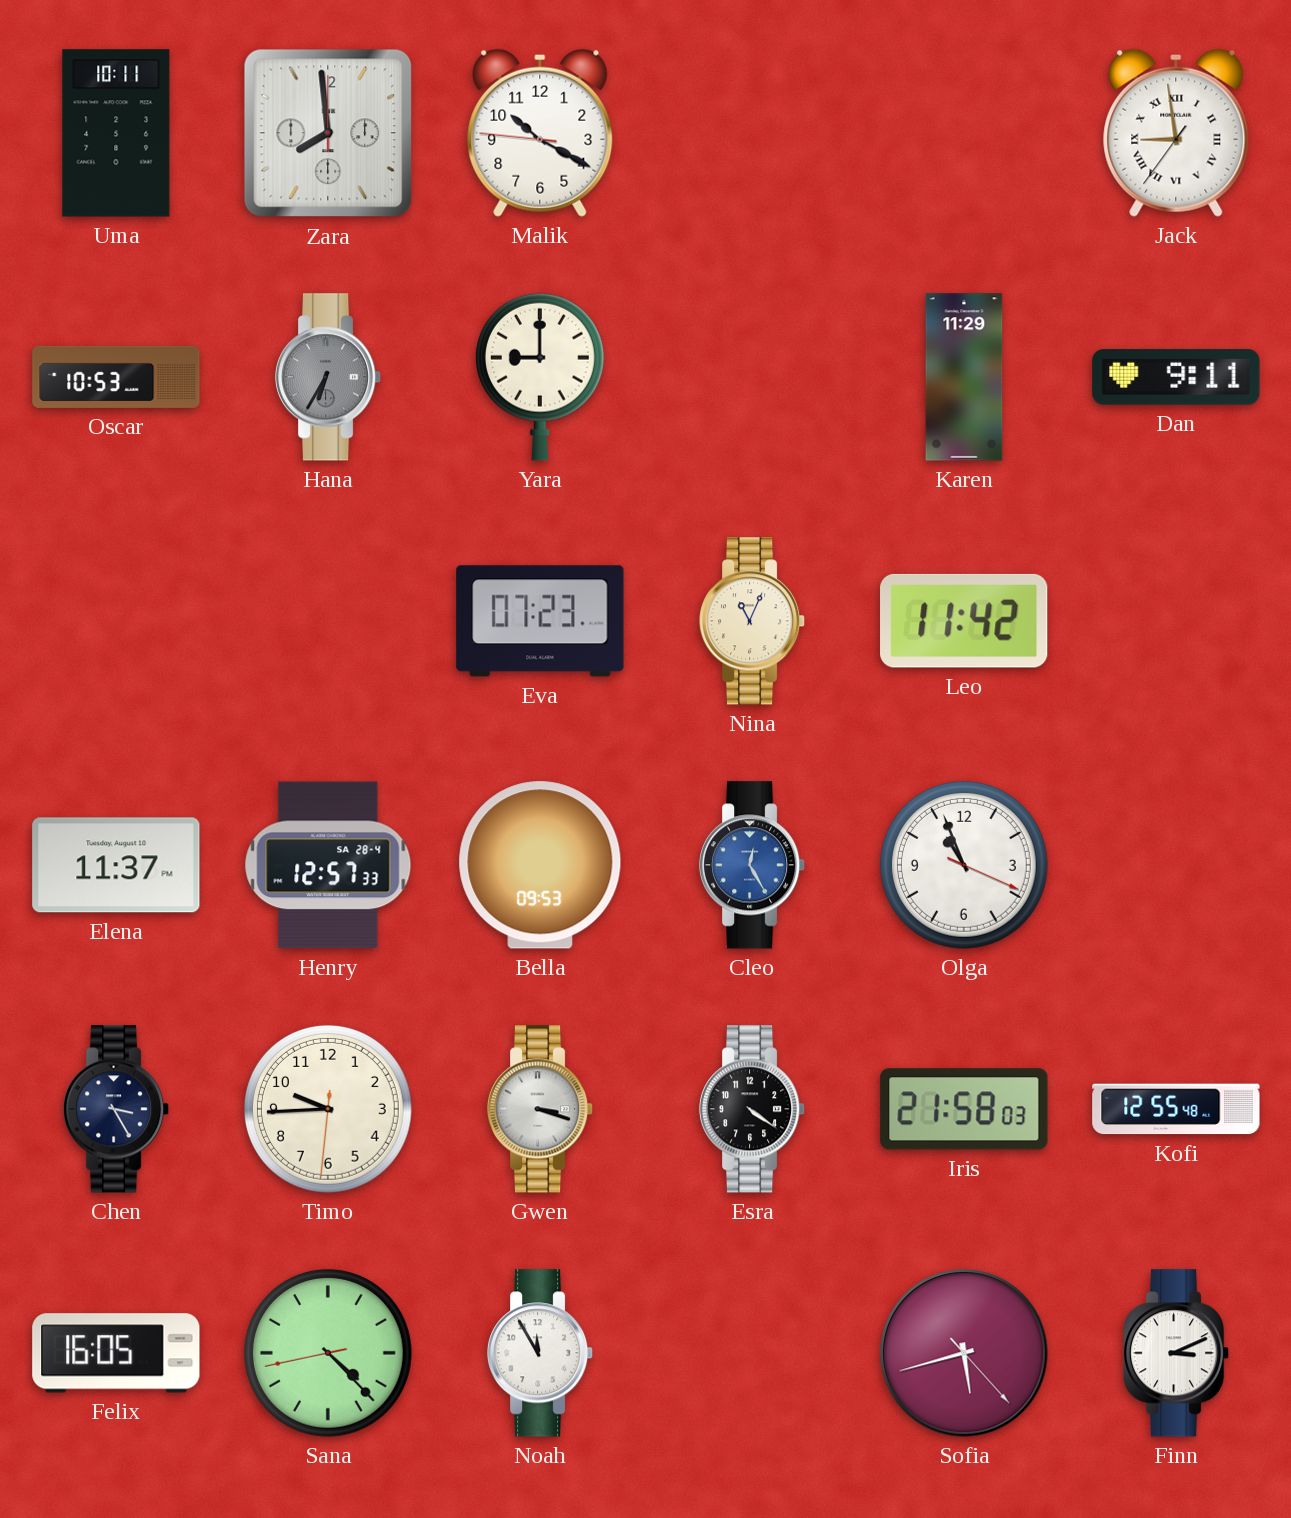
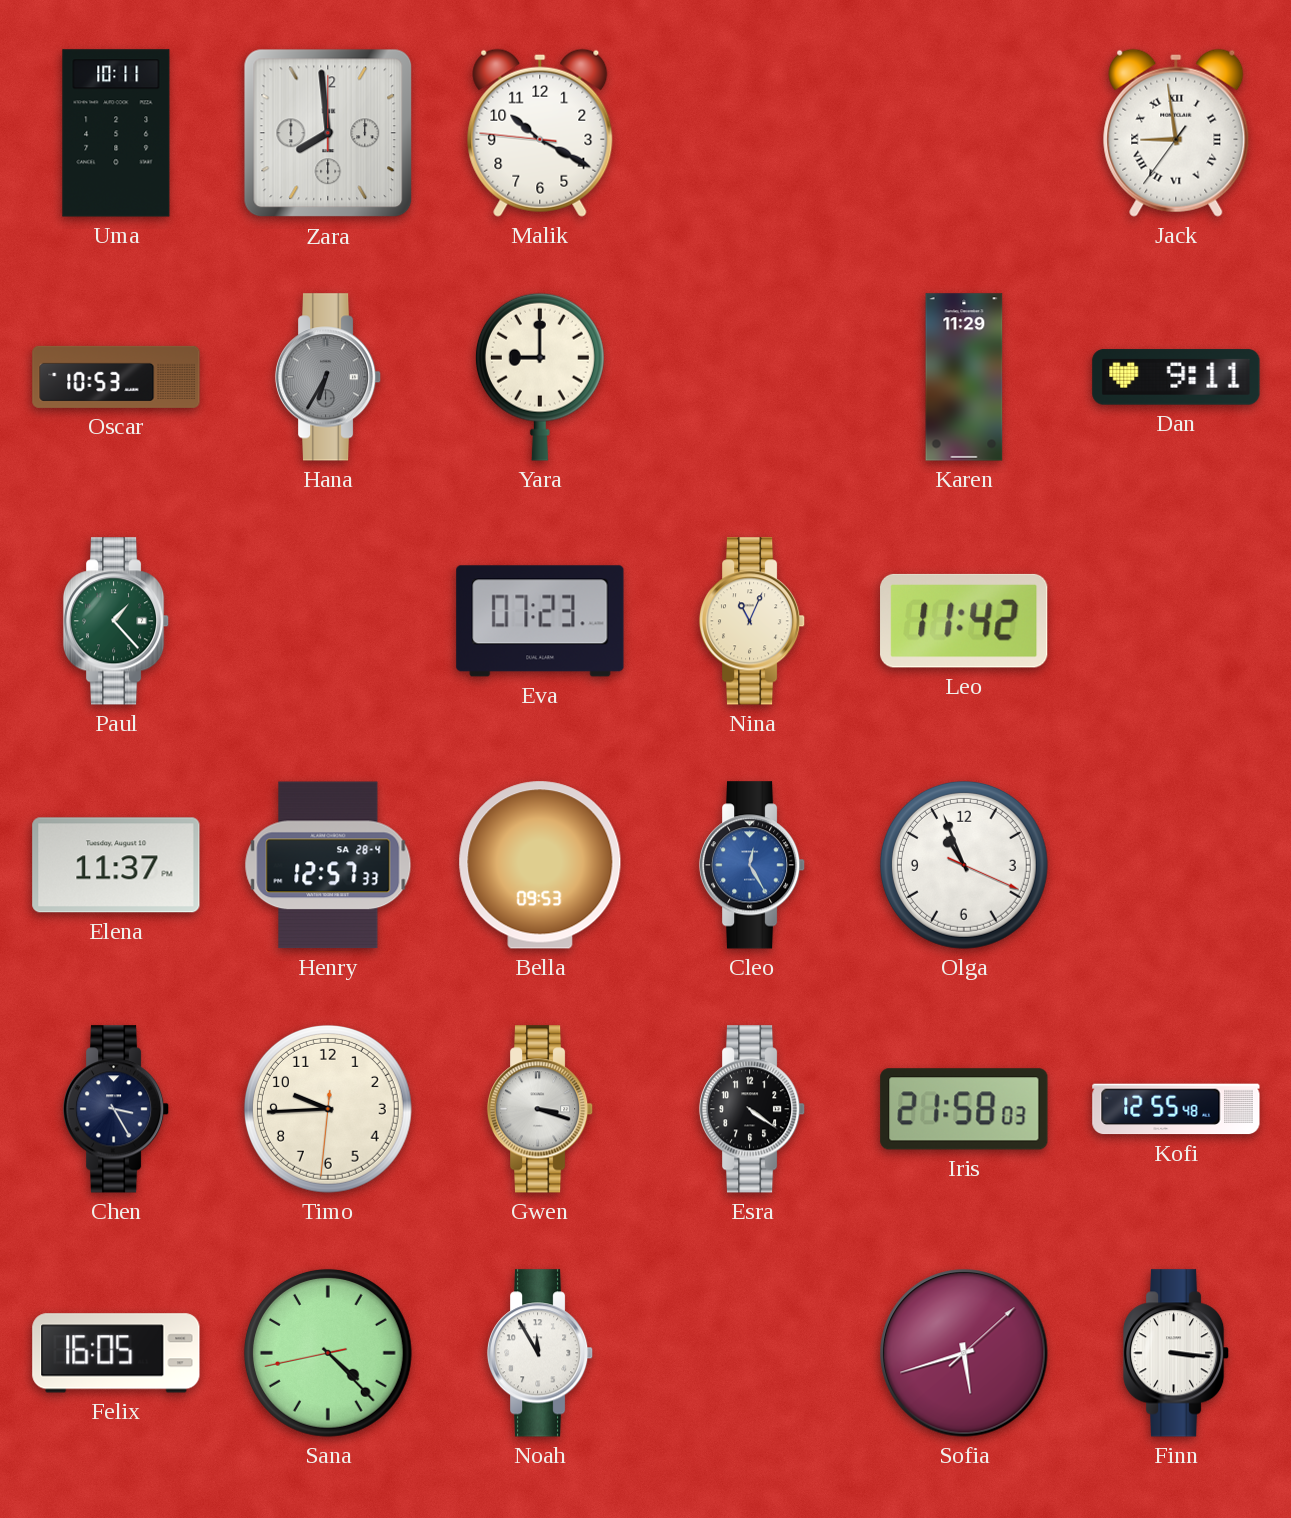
Paul: none -> 1:23 (116, 621)
Sofia: 5:42:23 -> 5:42:08 (964, 1353)
Finn: 3:11 -> 3:16 (1176, 1353)
